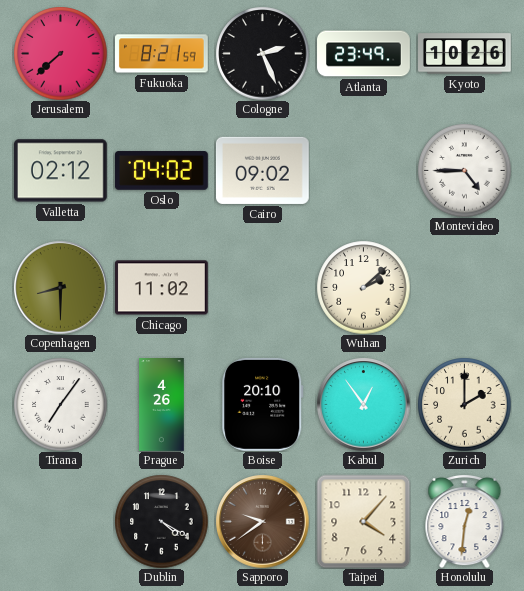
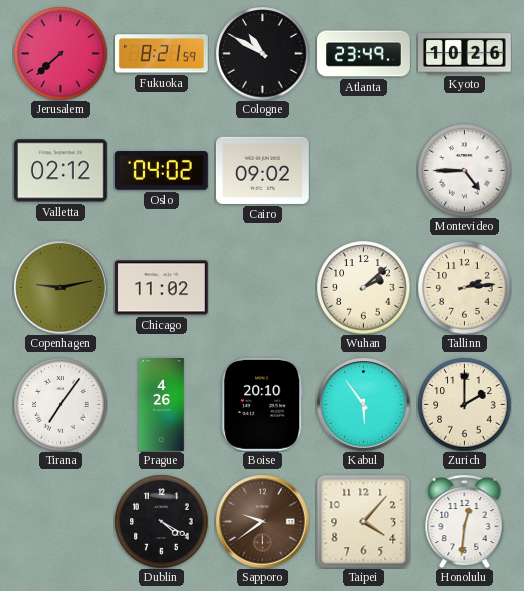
Cologne: 2:26 -> 10:50 (262, 53)
Copenhagen: 8:30 -> 9:13 (60, 287)
Tallinn: none -> 2:14 (464, 287)
Kabul: 12:54 -> 5:54 (363, 404)
